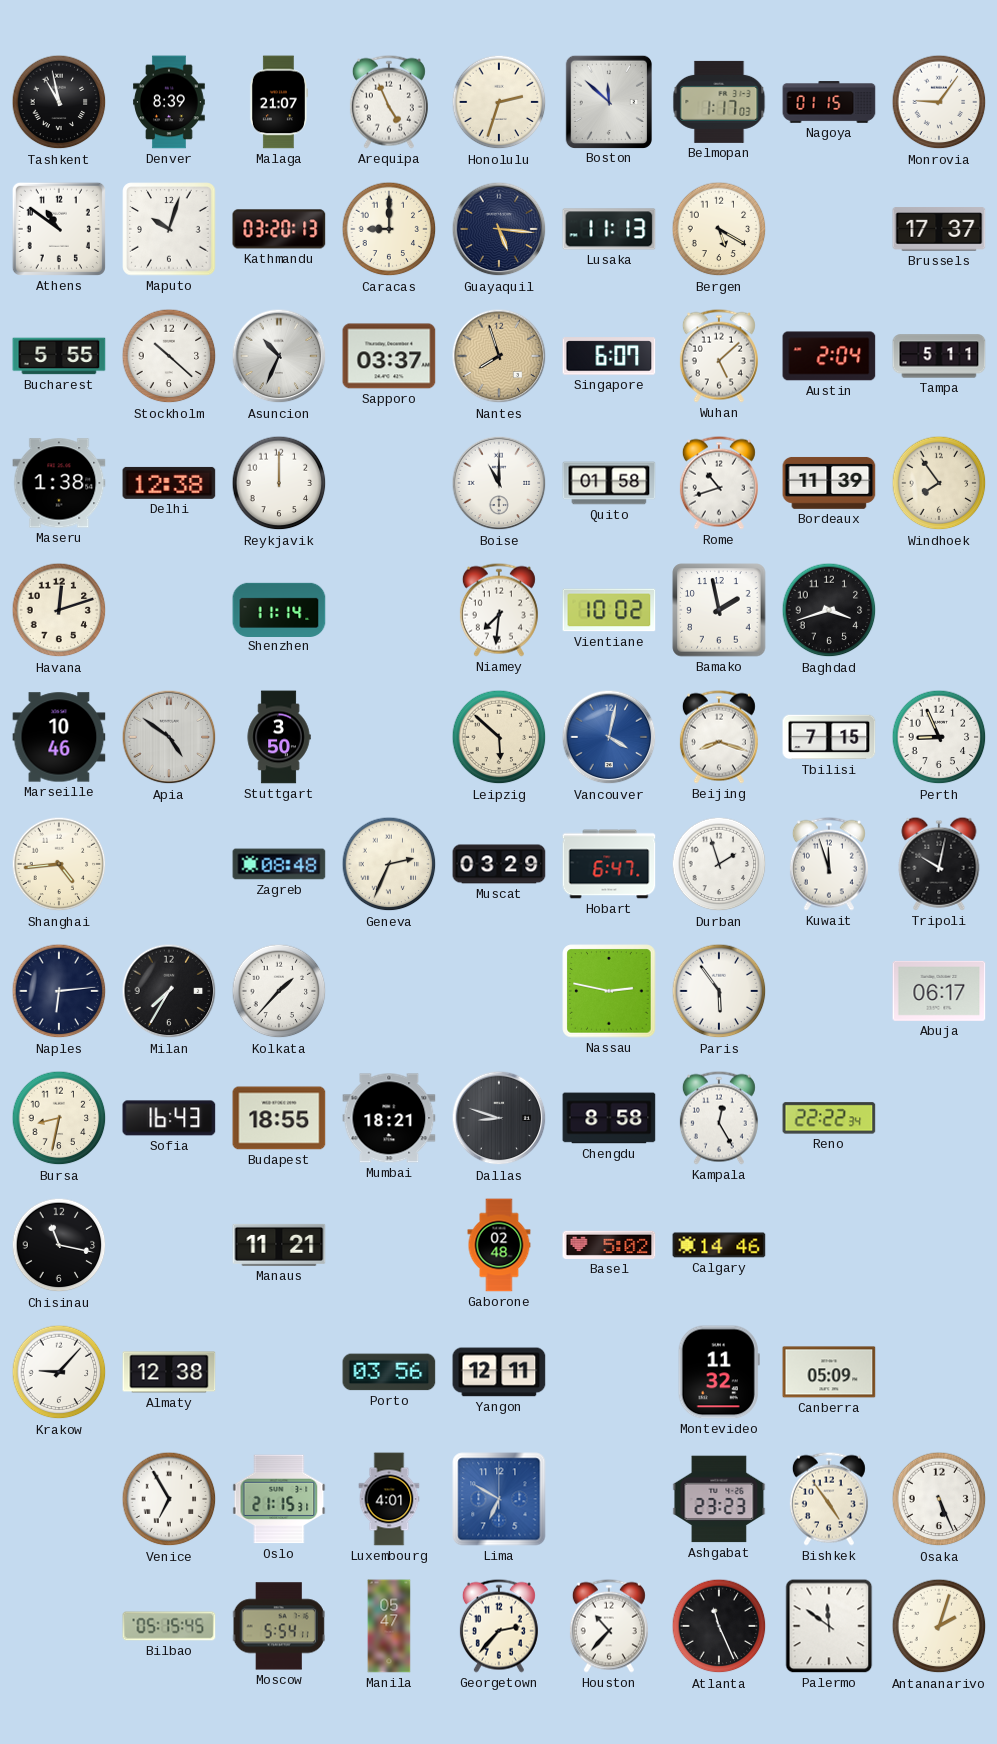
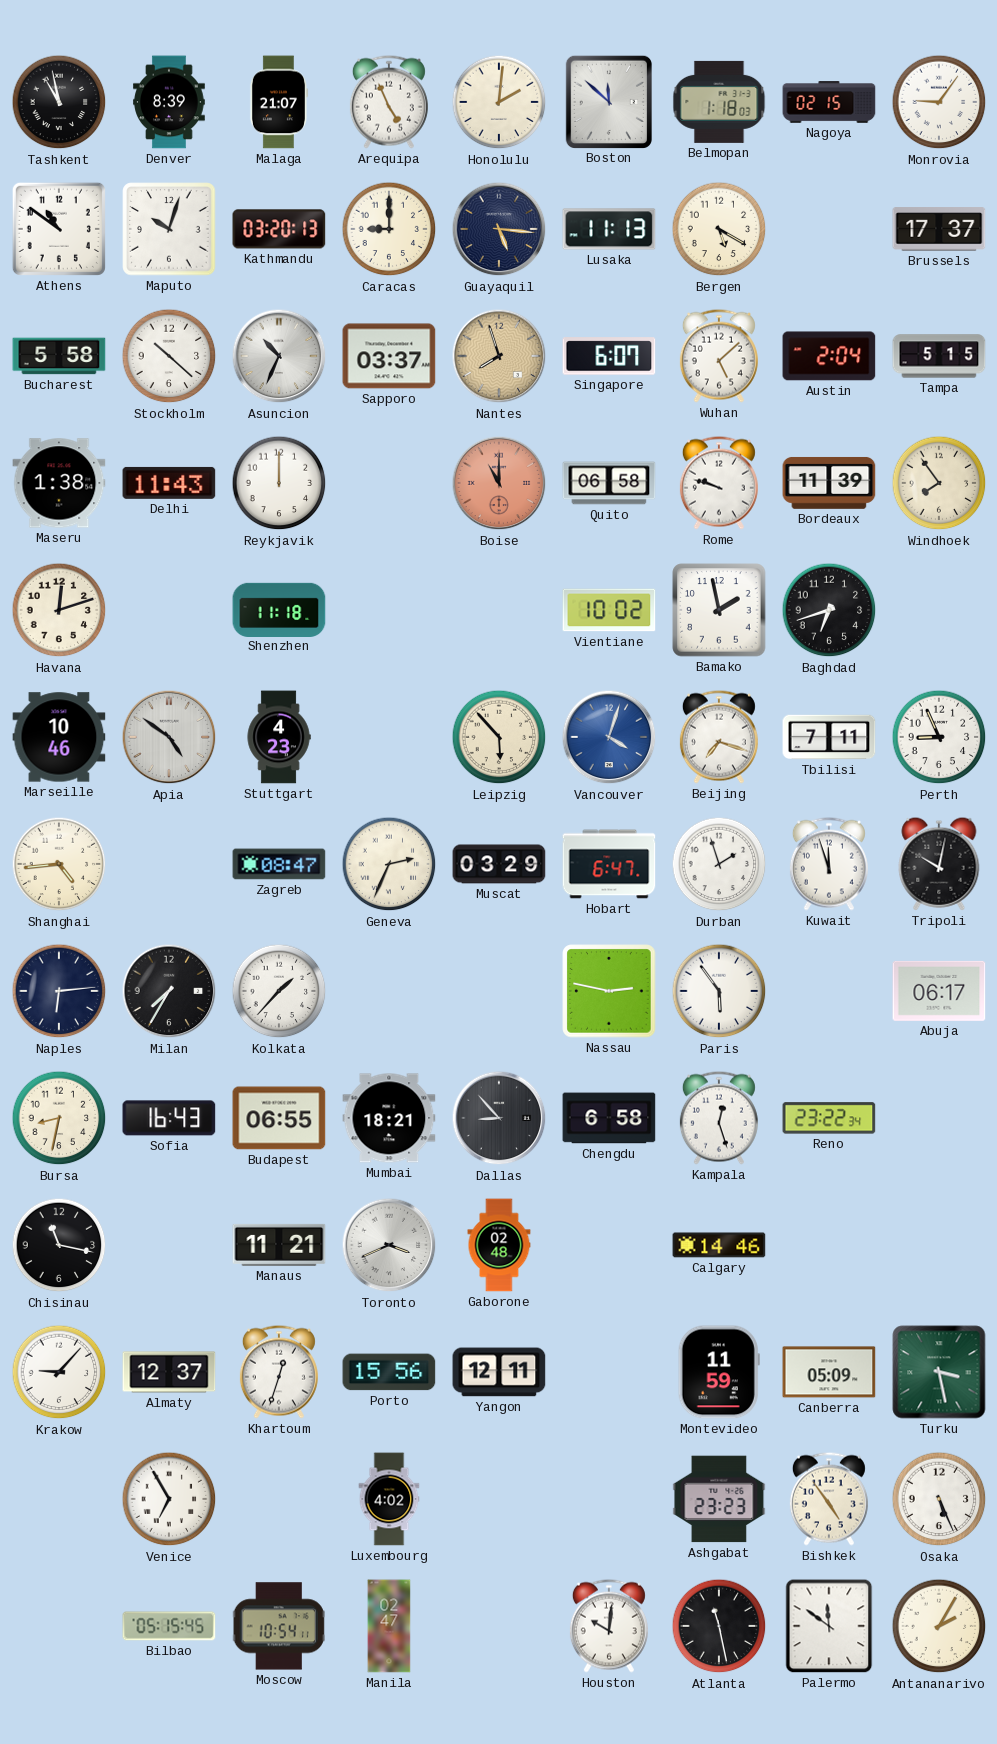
Honolulu: 2:33 -> 2:01 (499, 102)
Belmopan: 1:17 -> 1:18 (719, 102)
Nagoya: 01:15 -> 02:15 (829, 102)
Bucharest: 5:55 -> 5:58 (59, 356)
Tampa: 5:11 -> 5:15 (939, 356)
Delhi: 12:38 -> 11:43 (169, 483)
Boise dial: white -> salmon (499, 483)
Quito: 01:58 -> 06:58 (609, 483)
Rome: 10:42 -> 9:48 (719, 483)
Shenzhen: 11:14 -> 11:18 (279, 609)
Niamey: 7:31 -> none (499, 610)
Baghdad: 3:42 -> 6:42 (829, 610)
Stuttgart: 3:50 -> 4:23 (279, 737)
Leipzig: 5:52 -> 5:53 (499, 737)
Vancouver: 4:02 -> 4:03 (609, 737)
Beijing: 8:18 -> 7:18 (719, 737)
Tbilisi: 7:15 -> 7:11 (829, 737)
Zagreb: 08:48 -> 08:47 (279, 864)
Budapest: 18:55 -> 06:55 (279, 1118)
Dallas: 8:48 -> 8:53 (499, 1118)
Chengdu: 8:58 -> 6:58 (609, 1118)
Kampala: 12:25 -> 12:27 (719, 1118)
Reno: 22:22 -> 23:22 (829, 1118)
Toronto: none -> 3:41 (389, 1245)
Basel: 5:02 -> none (609, 1245)
Almaty: 12:38 -> 12:37 (169, 1372)
Khartoum: none -> 12:33 (279, 1372)
Porto: 03:56 -> 15:56 (389, 1372)
Montevideo: 11:32 -> 11:59 (719, 1372)
Turku: none -> 3:28 (939, 1372)
Oslo: 21:15 -> none (279, 1499)
Luxembourg: 4:01 -> 4:02 (389, 1499)
Lima: 6:50 -> none (499, 1499)
Moscow: 5:54 -> 10:54 (279, 1626)
Manila: 05:47 -> 02:47 (389, 1626)
Georgetown: 2:37 -> none (499, 1626)
Houston: 10:37 -> 10:01 (609, 1626)
Atlanta: 11:26 -> 11:28 (719, 1626)
Antananarivo: 2:03 -> 2:05 (939, 1626)
